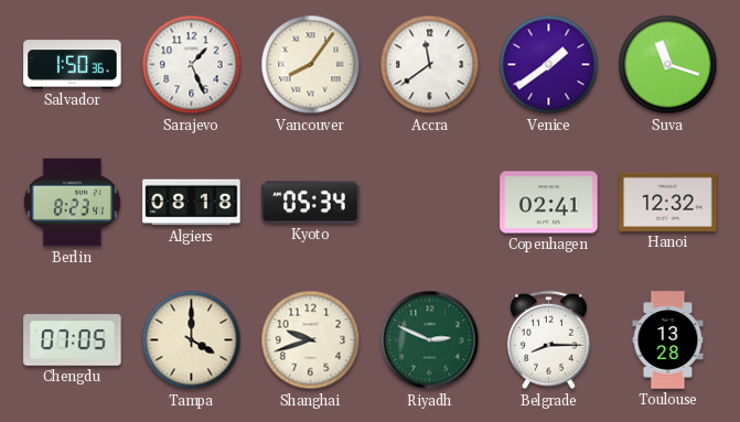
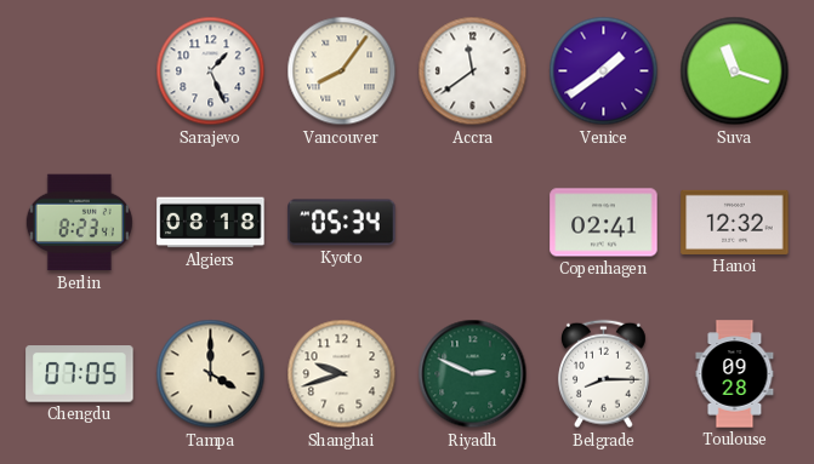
Salvador: 1:50 -> none (73, 65)
Toulouse: 13:28 -> 09:28 (735, 374)
